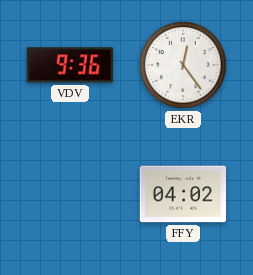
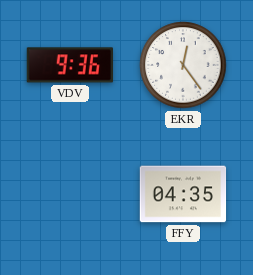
FFY: 04:02 -> 04:35 (183, 194)
